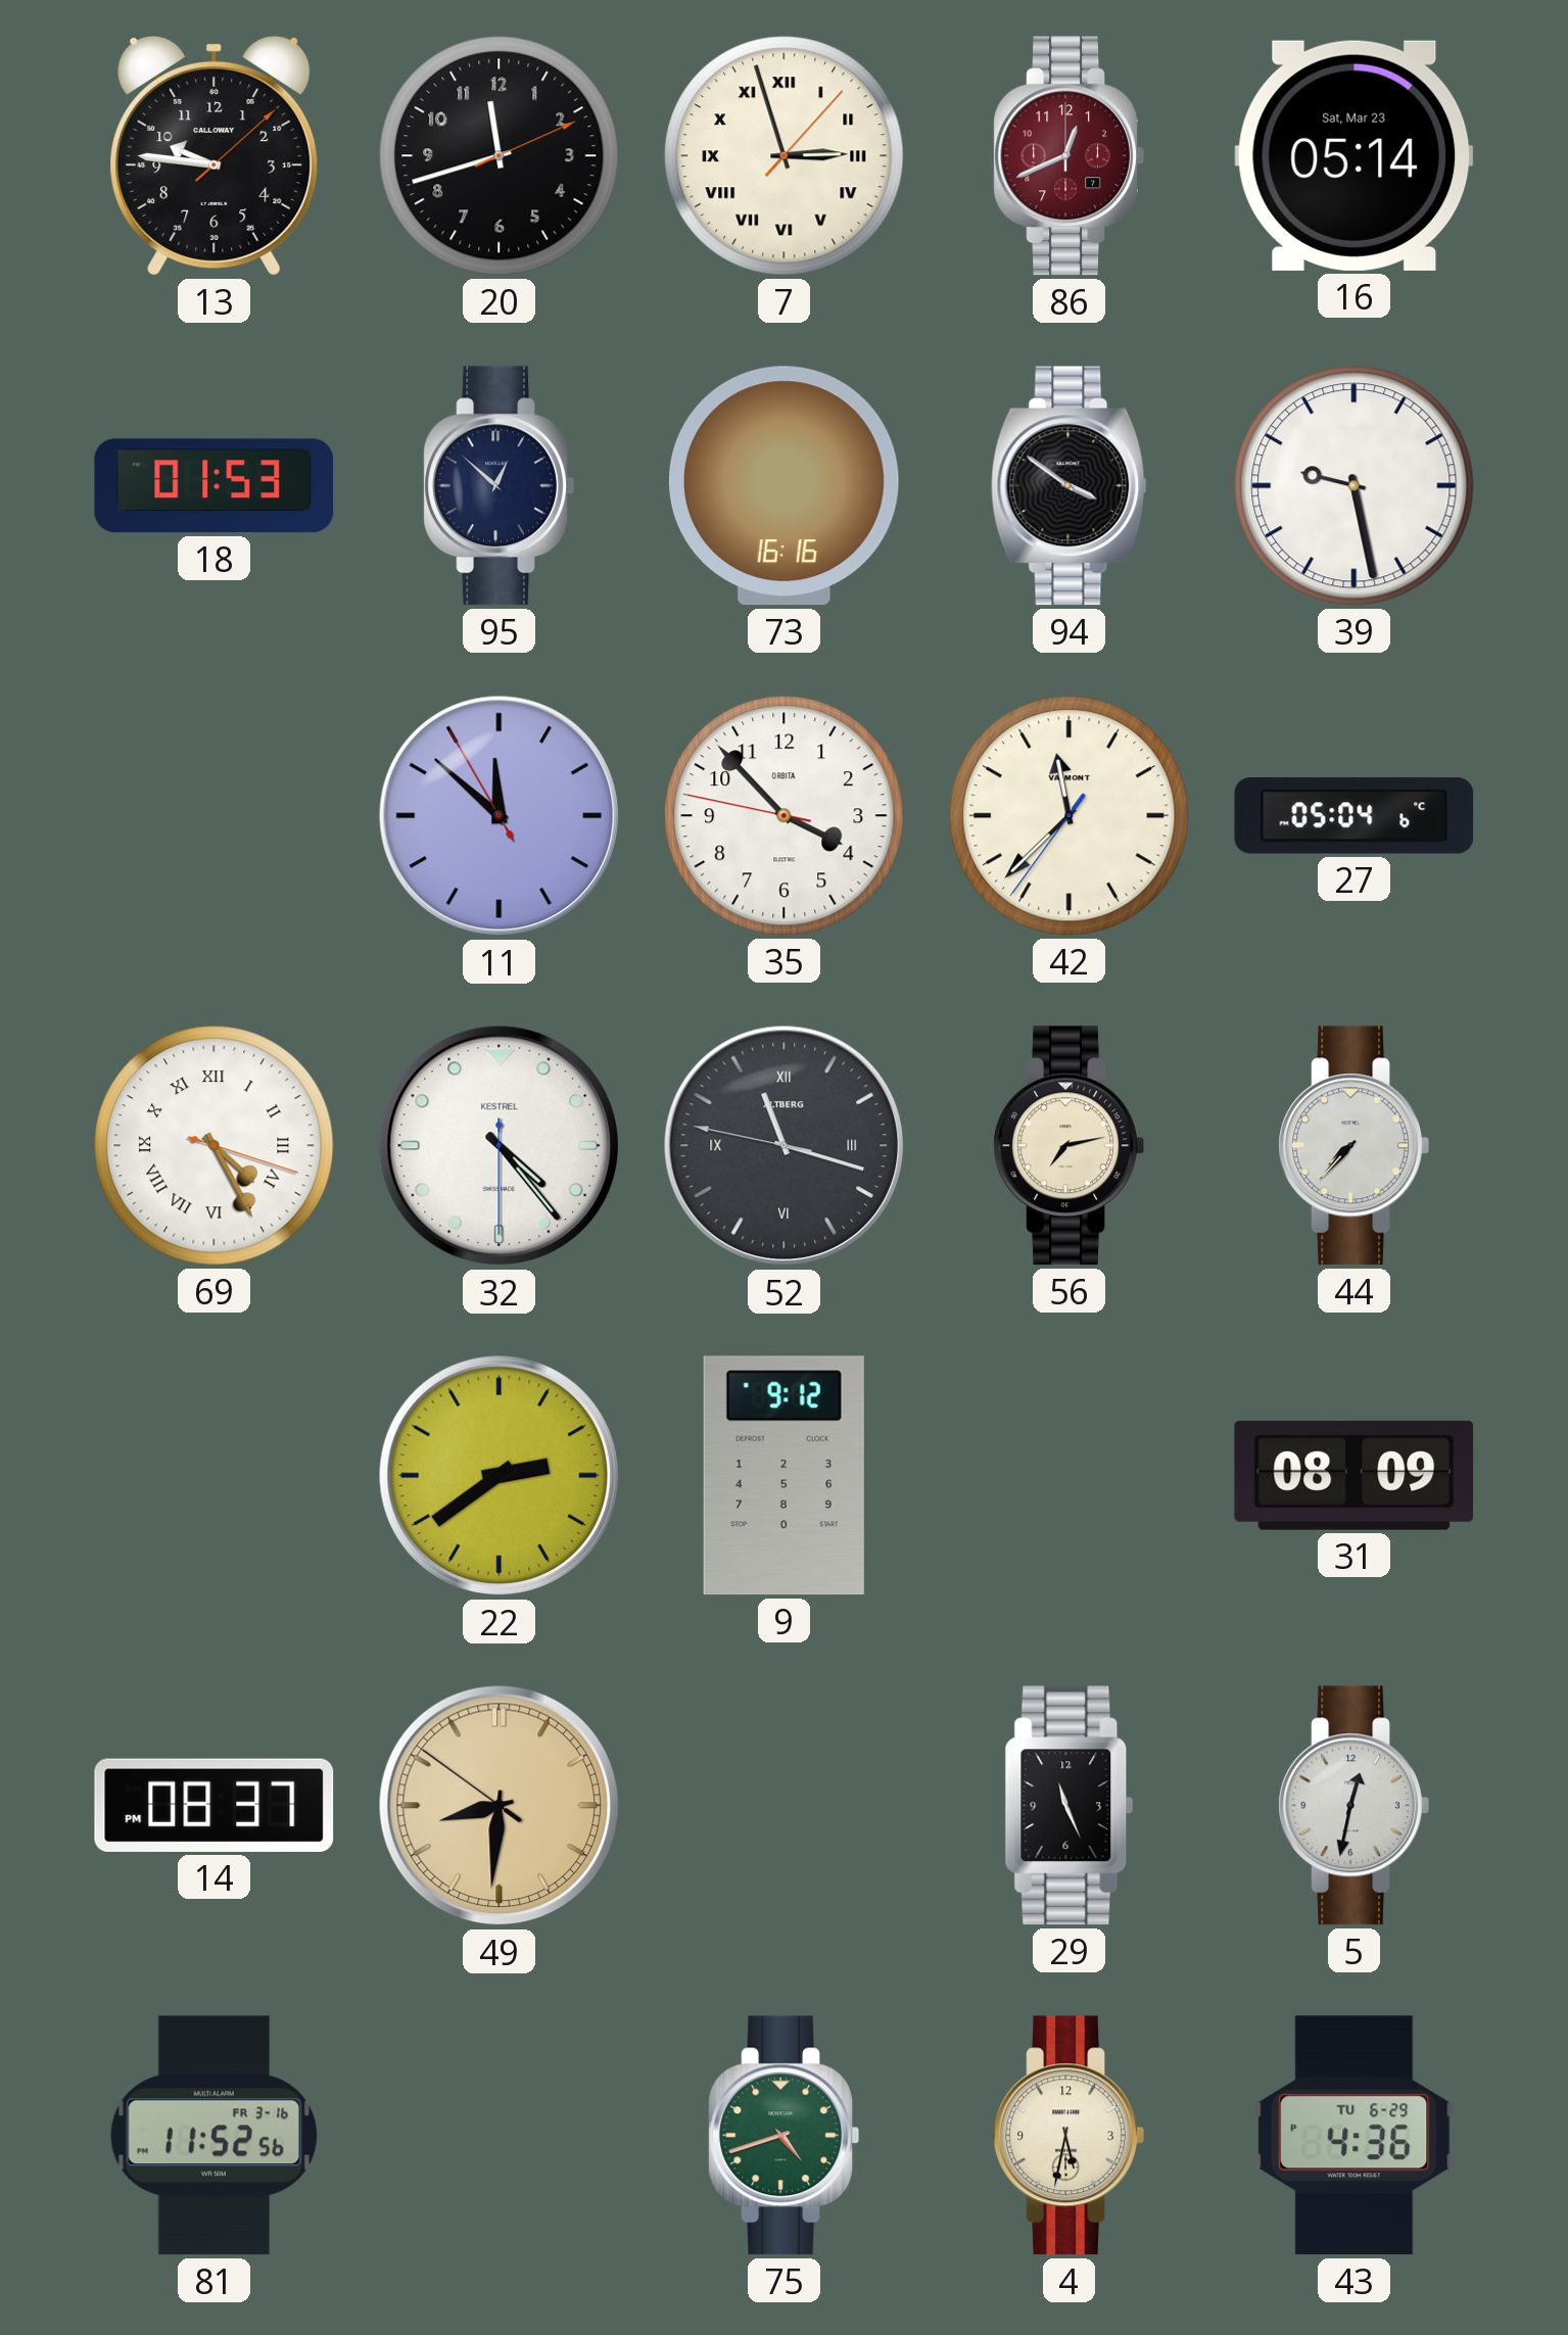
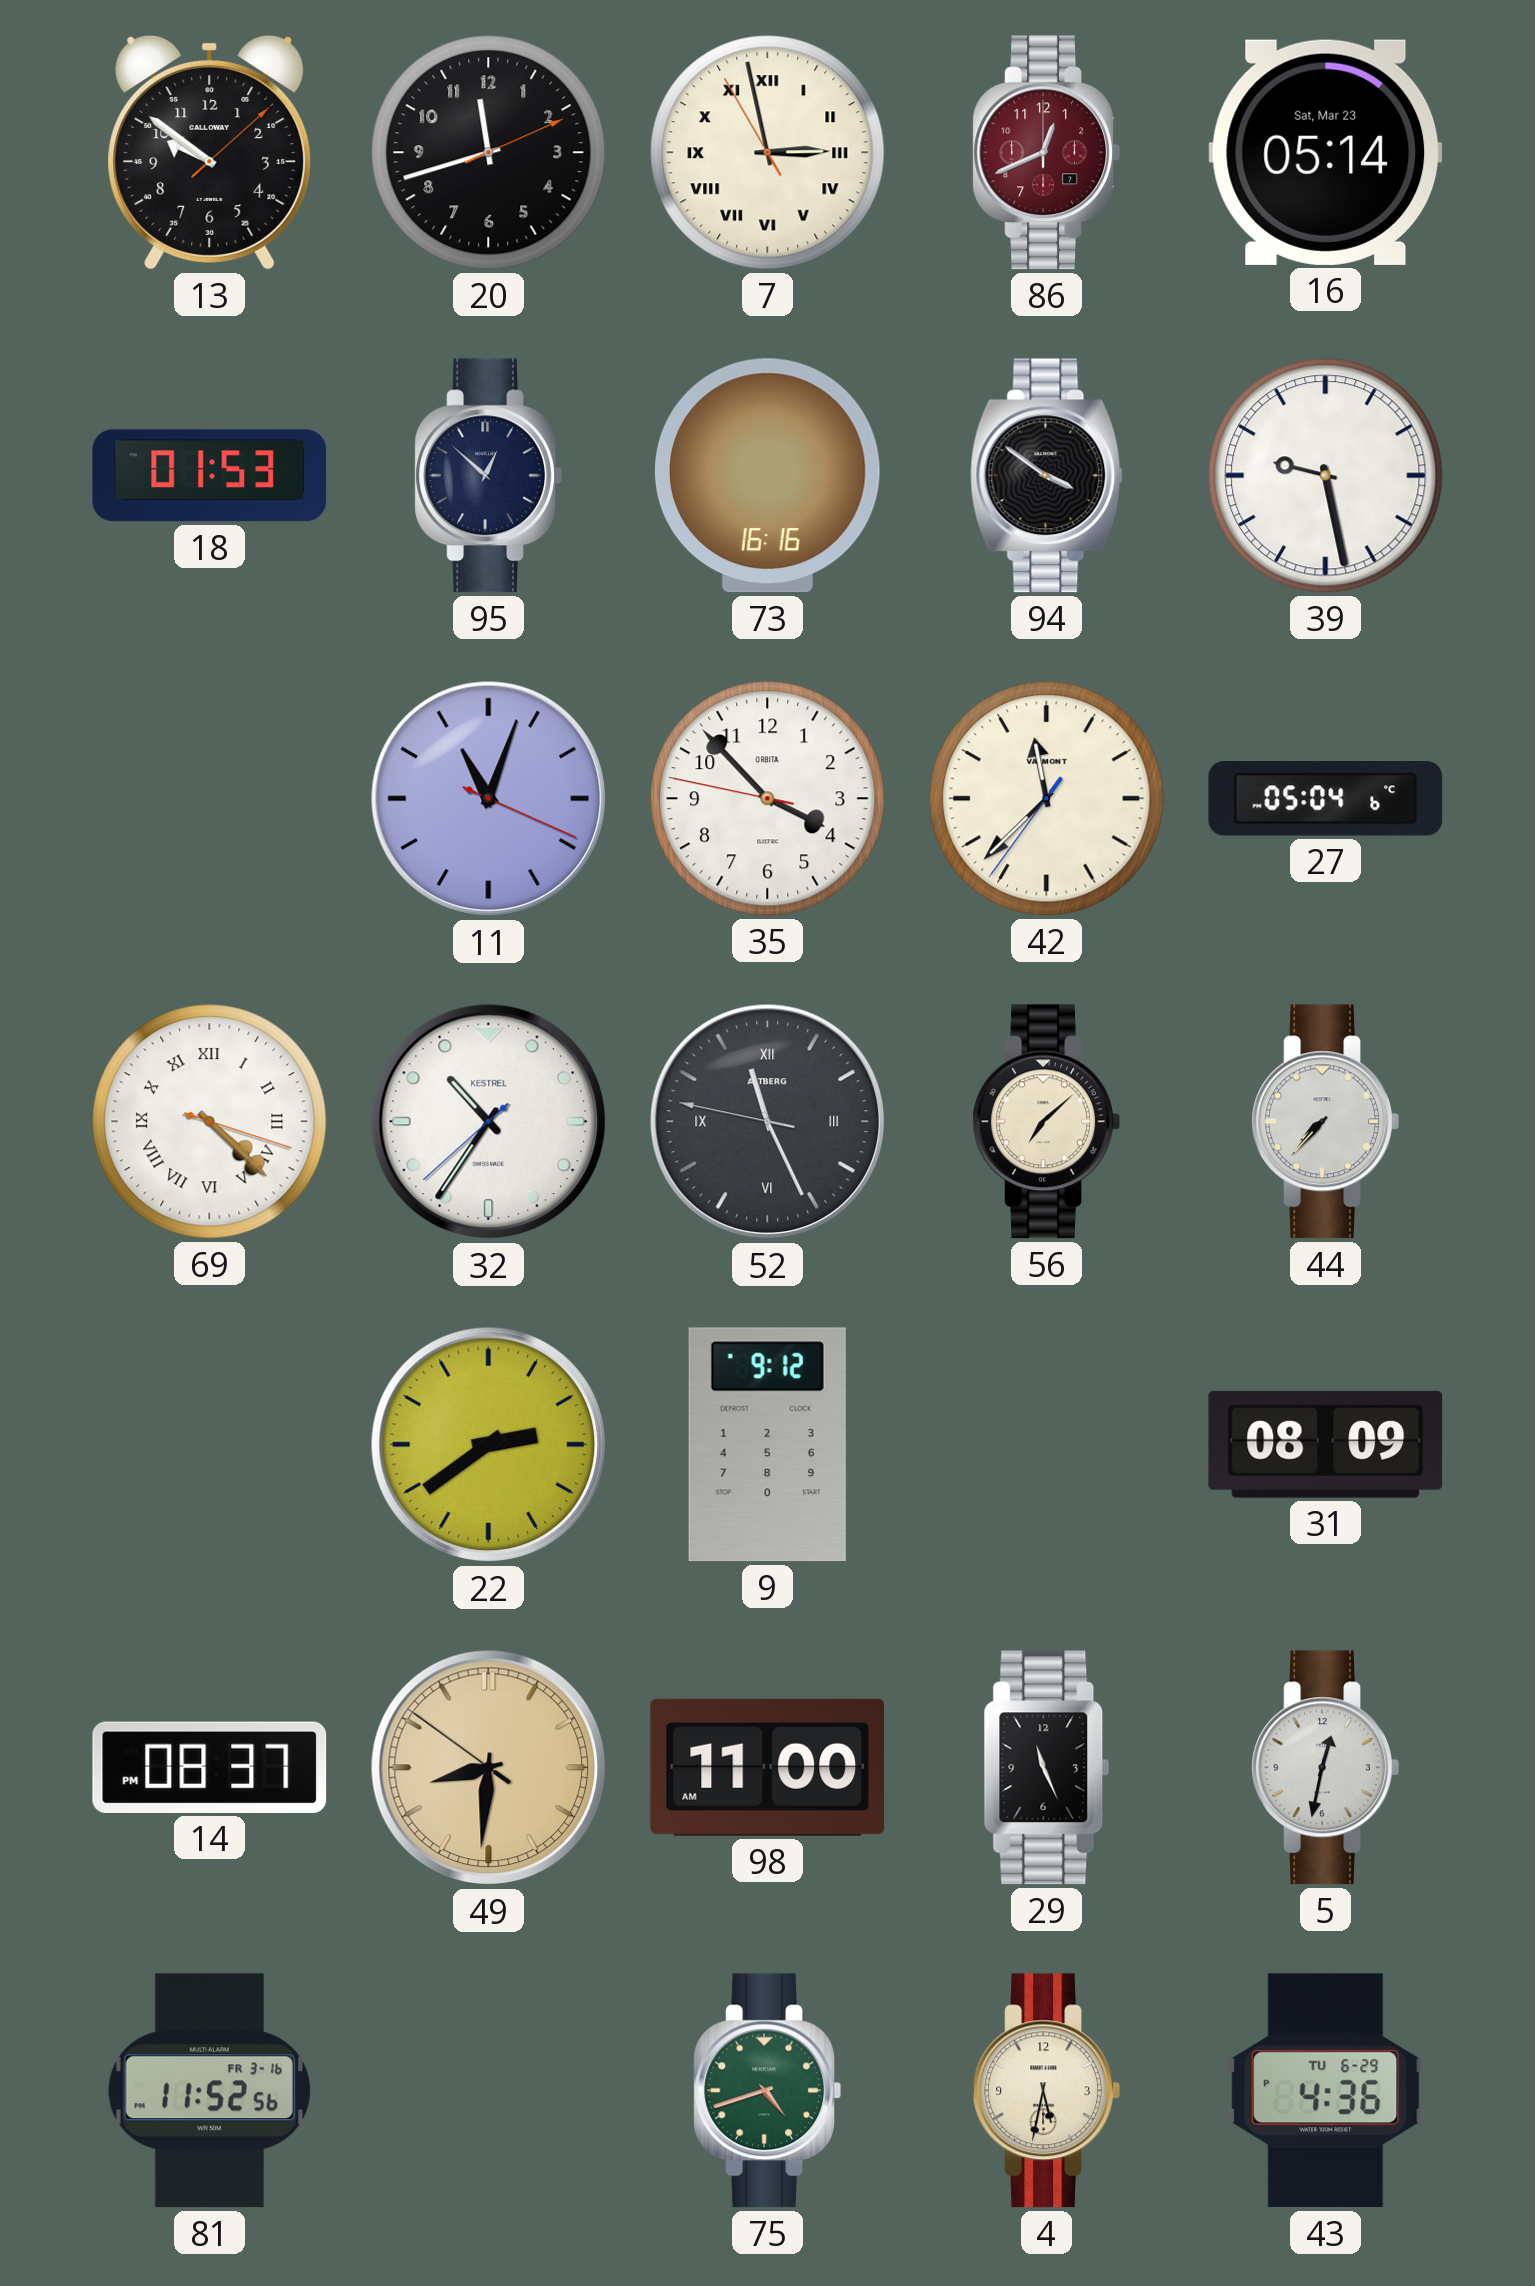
13: 9:46 -> 9:51 (210, 152)
7: 2:57:07 -> 2:57:55 (768, 153)
11: 11:51 -> 11:03 (489, 799)
69: 4:25 -> 4:22 (210, 1122)
32: 4:23 -> 10:35 (489, 1122)
52: 11:17 -> 11:25 (768, 1122)
56: 7:13 -> 7:08 (1046, 1122)
98: none -> 11:00 (768, 1767)
